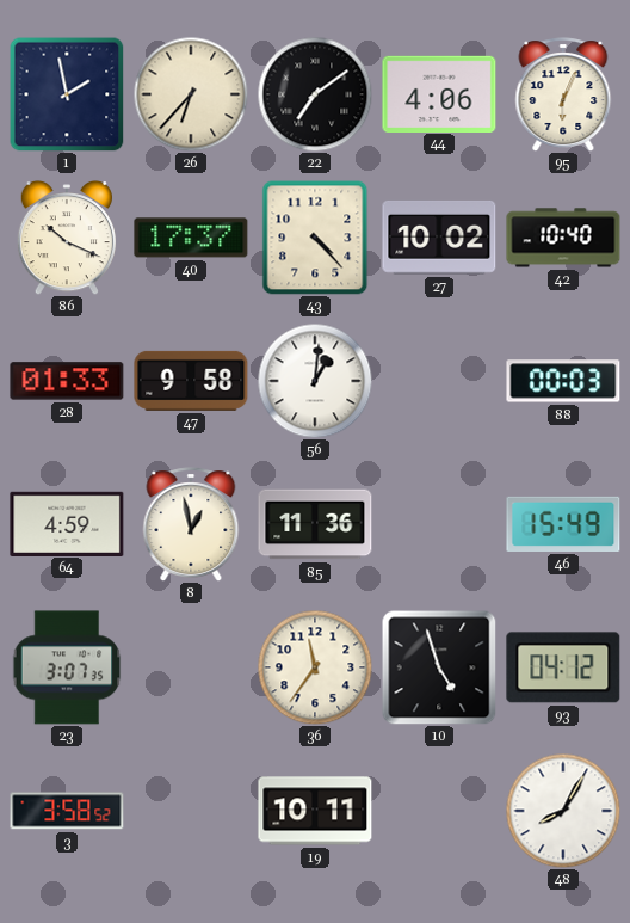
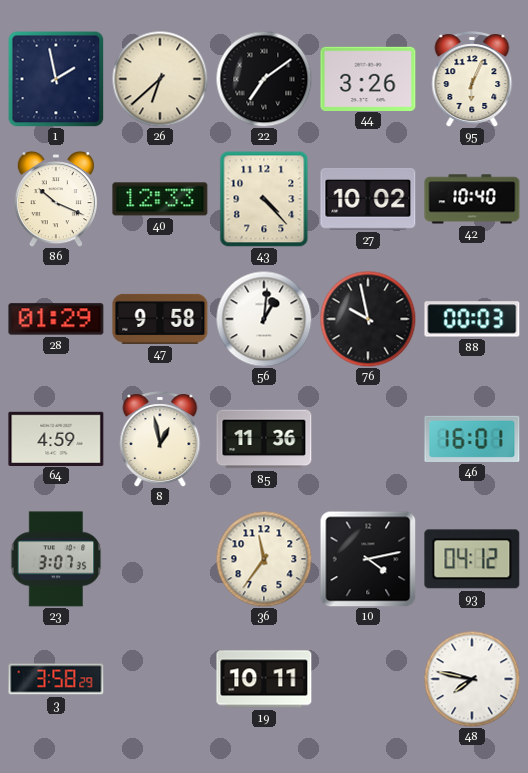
26: 6:37 -> 6:38 (160, 79)
44: 4:06 -> 3:26 (368, 78)
40: 17:37 -> 12:33 (160, 199)
28: 01:33 -> 01:29 (56, 319)
76: none -> 9:58 (368, 319)
46: 15:49 -> 16:01 (472, 439)
10: 4:57 -> 4:13 (368, 559)
3: 3:58:52 -> 3:58:29 (56, 679)
48: 8:05 -> 7:47 (472, 679)
